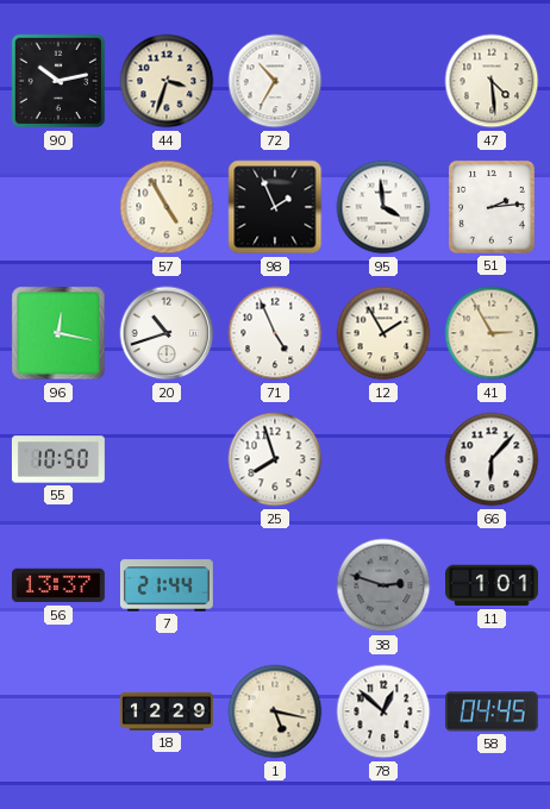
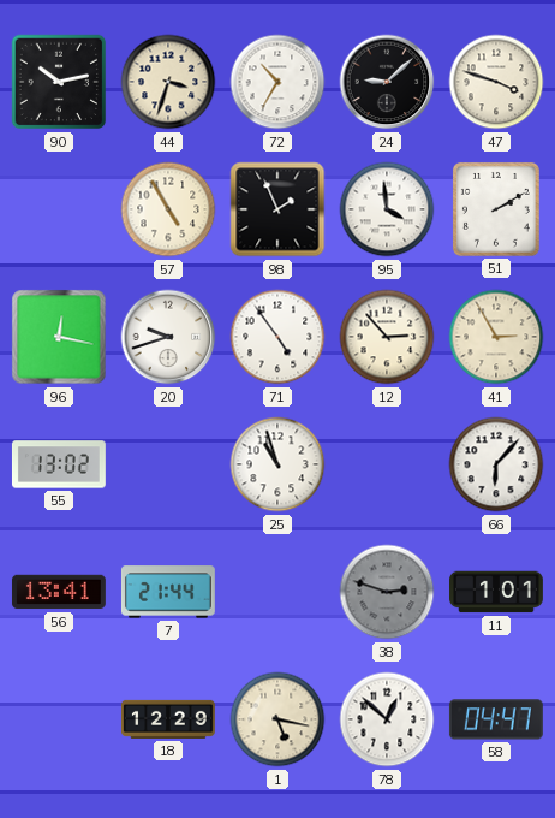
24: none -> 9:08 (387, 82)
47: 4:29 -> 3:48 (496, 82)
51: 2:14 -> 2:10 (496, 209)
20: 10:42 -> 9:42 (168, 337)
71: 4:56 -> 4:54 (277, 337)
12: 1:55 -> 2:53 (387, 337)
55: 10:50 -> 13:02 (59, 464)
25: 7:57 -> 10:57 (277, 464)
56: 13:37 -> 13:41 (59, 592)
58: 04:45 -> 04:47 (496, 719)
